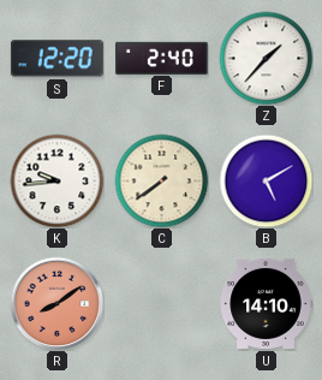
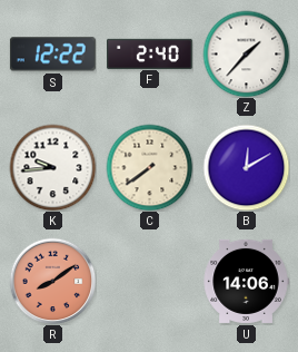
S: 12:20 -> 12:22 (52, 55)
B: 5:10 -> 12:10 (246, 167)
U: 14:10 -> 14:06 (246, 281)
